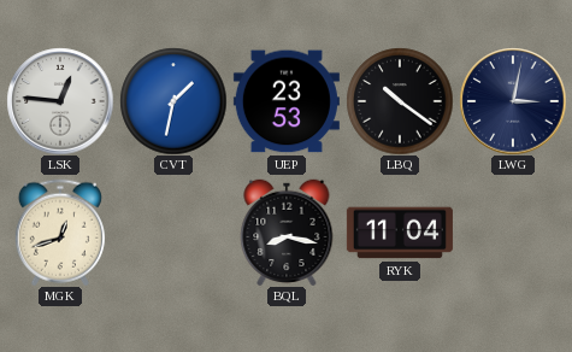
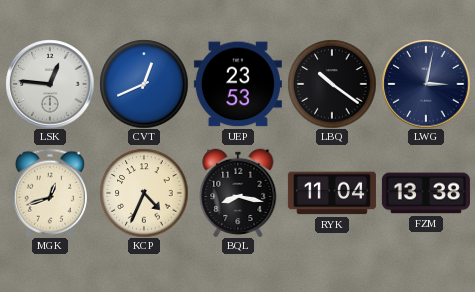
CVT: 1:32 -> 12:41 (144, 84)
KCP: none -> 4:34 (144, 193)
FZM: none -> 13:38 (426, 193)
